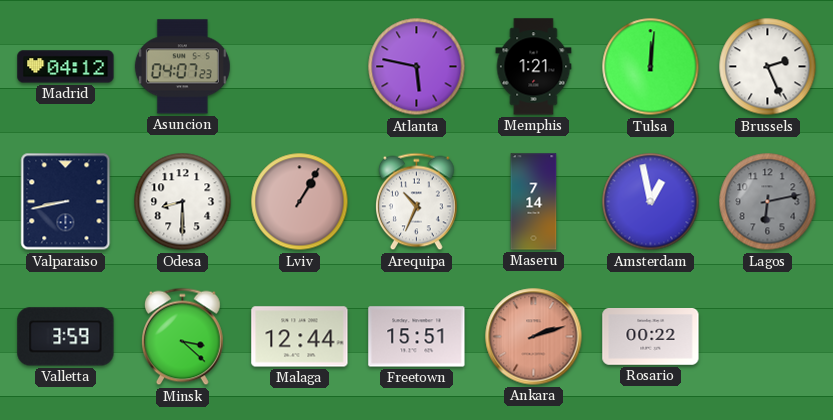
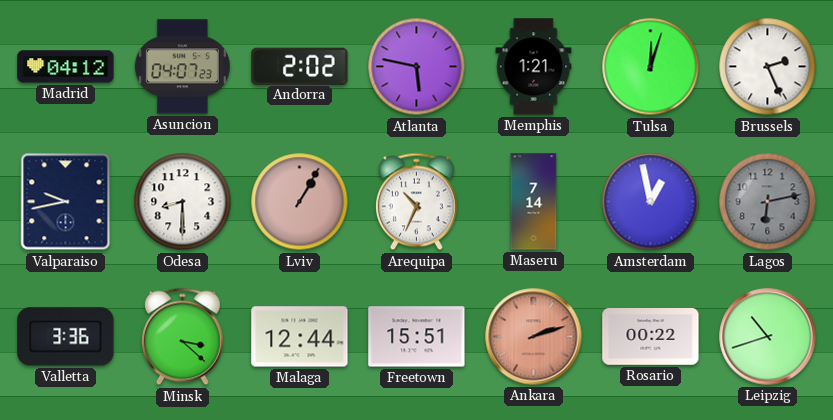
Andorra: none -> 2:02 (300, 66)
Tulsa: 12:01 -> 12:03 (651, 67)
Valparaiso: 8:43 -> 9:43 (66, 202)
Valletta: 3:59 -> 3:36 (66, 337)
Leipzig: none -> 10:42 (768, 337)
